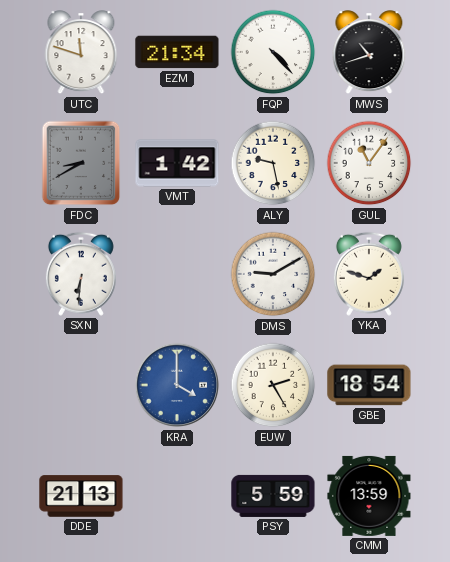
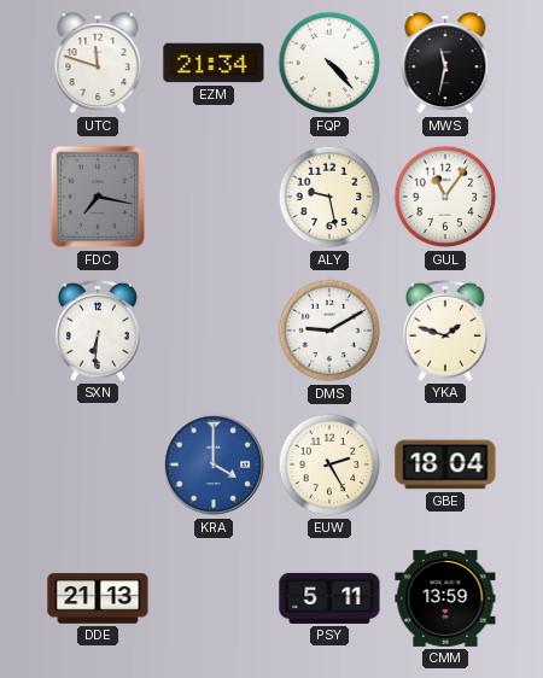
MWS: 10:42 -> 11:32 (445, 64)
FDC: 8:40 -> 7:17 (98, 197)
VMT: 1:42 -> none (177, 163)
GBE: 18:54 -> 18:04 (445, 464)
PSY: 5:59 -> 5:11 (329, 598)
